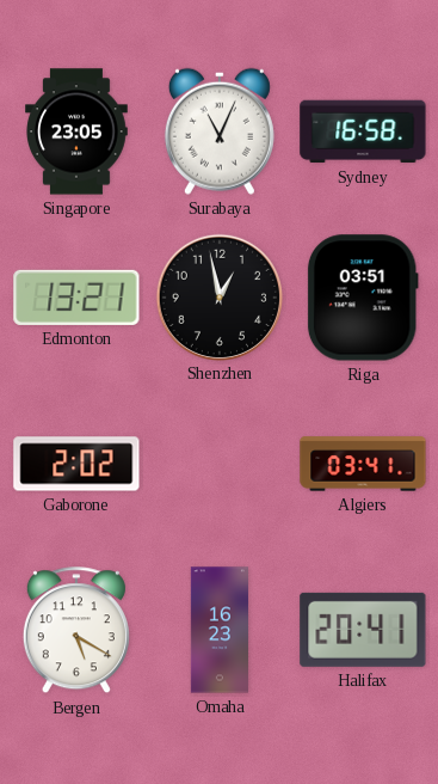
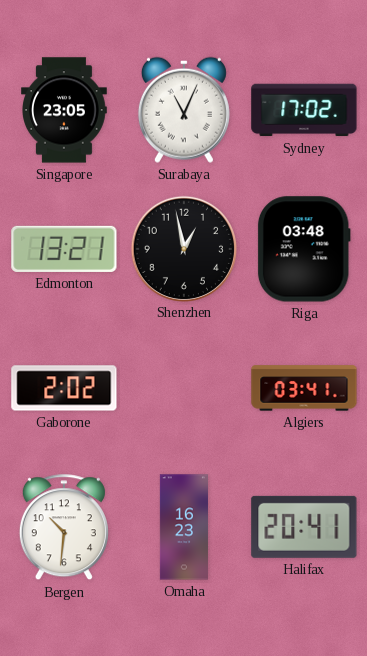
Sydney: 16:58 -> 17:02 (304, 110)
Riga: 03:51 -> 03:48 (304, 249)
Bergen: 5:20 -> 10:31 (64, 528)
